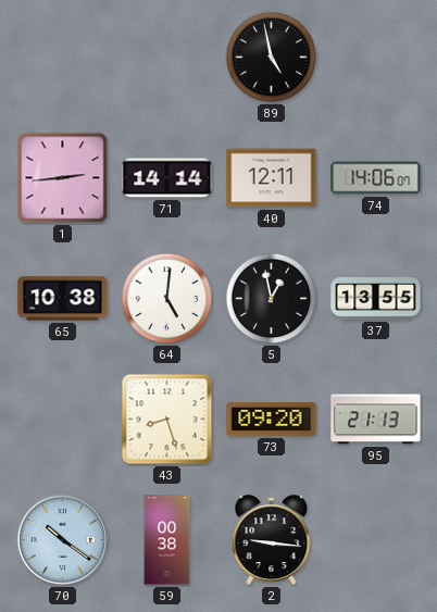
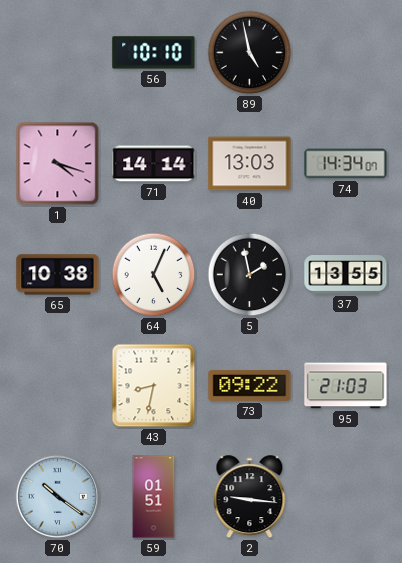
56: none -> 10:10 (154, 53)
1: 2:44 -> 4:18 (58, 164)
40: 12:11 -> 13:03 (250, 164)
74: 14:06 -> 14:34 (346, 164)
64: 5:01 -> 5:04 (154, 275)
5: 12:58 -> 1:58 (250, 275)
43: 8:27 -> 8:32 (154, 386)
73: 09:20 -> 09:22 (250, 385)
95: 21:13 -> 21:03 (346, 386)
59: 00:38 -> 01:51 (154, 497)
